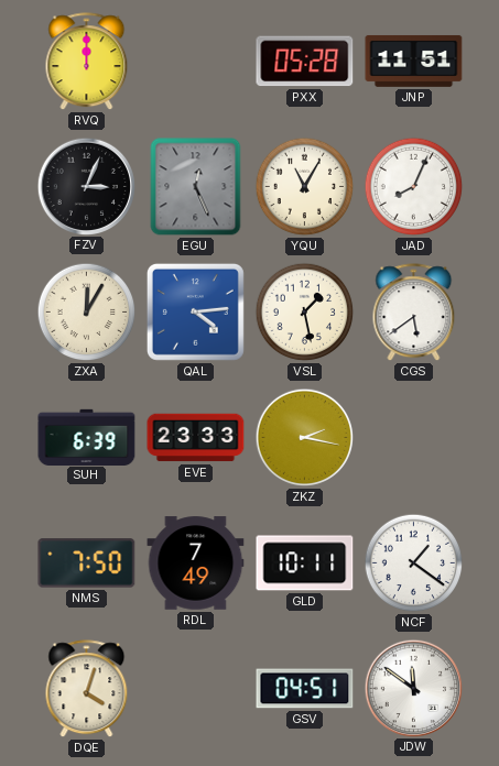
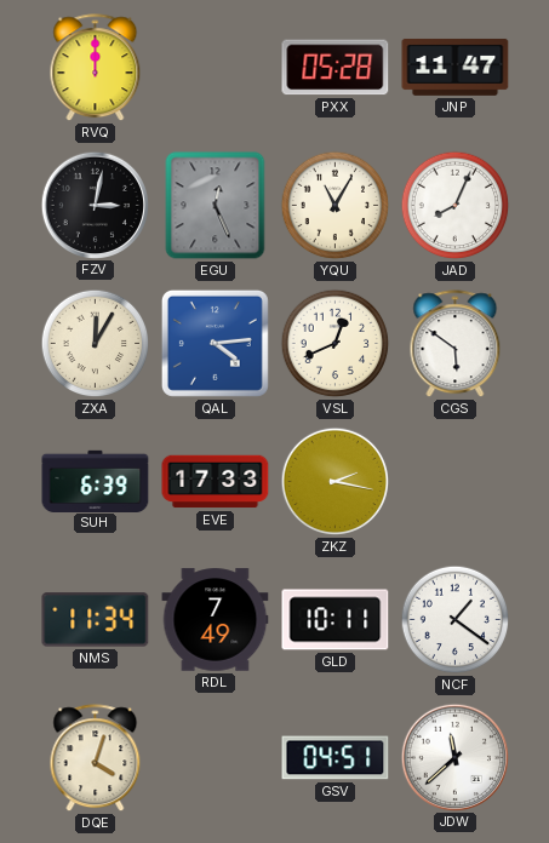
JNP: 11:51 -> 11:47 (456, 67)
FZV: 3:04 -> 3:02 (95, 205)
VSL: 1:28 -> 12:41 (336, 344)
CGS: 5:39 -> 5:51 (456, 344)
EVE: 23:33 -> 17:33 (216, 482)
NMS: 7:50 -> 11:34 (96, 620)
JDW: 11:51 -> 11:38 (454, 757)
